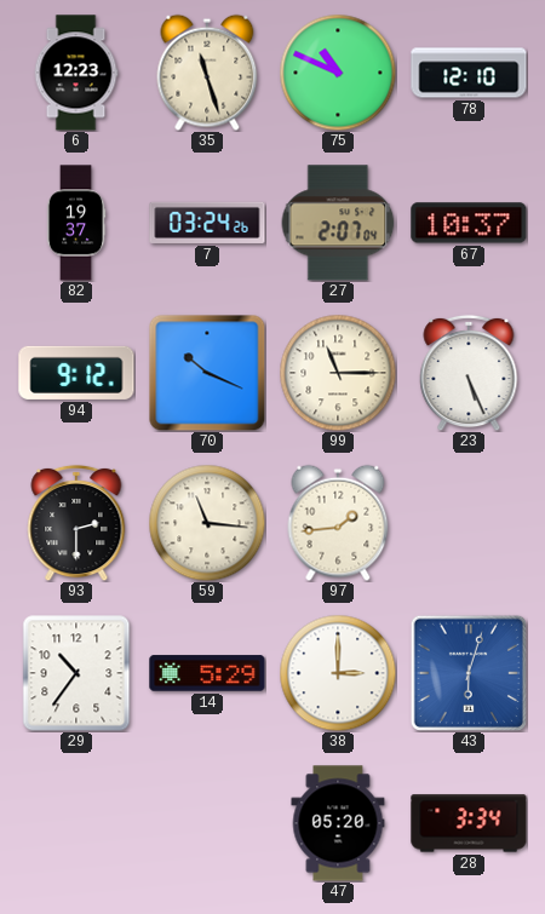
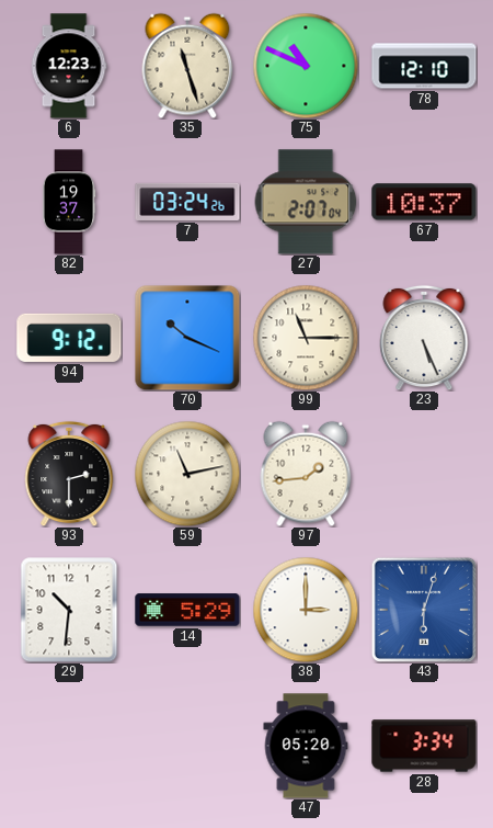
59: 11:16 -> 11:13 (187, 474)
29: 10:36 -> 10:31 (69, 610)
